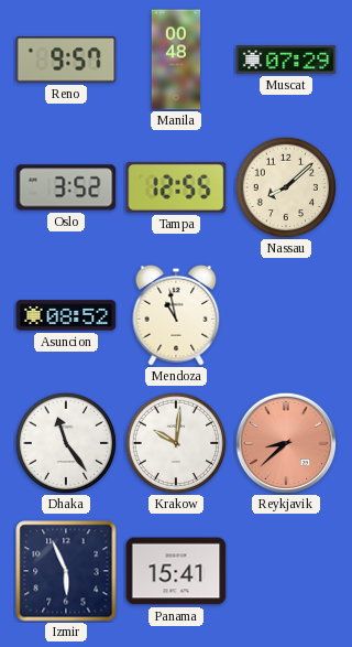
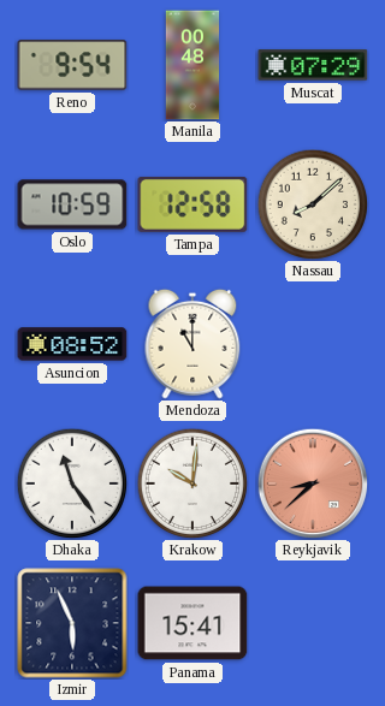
Reno: 9:57 -> 9:54 (72, 65)
Oslo: 3:52 -> 10:59 (72, 204)
Tampa: 12:55 -> 12:58 (192, 204)
Mendoza: 10:58 -> 11:00 (192, 344)
